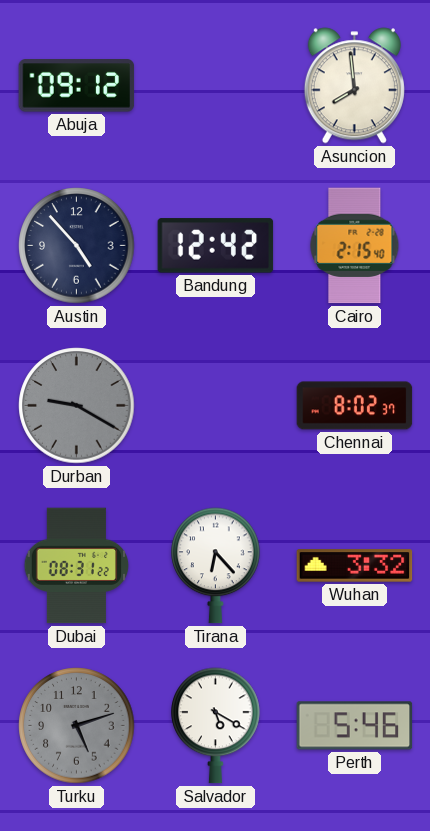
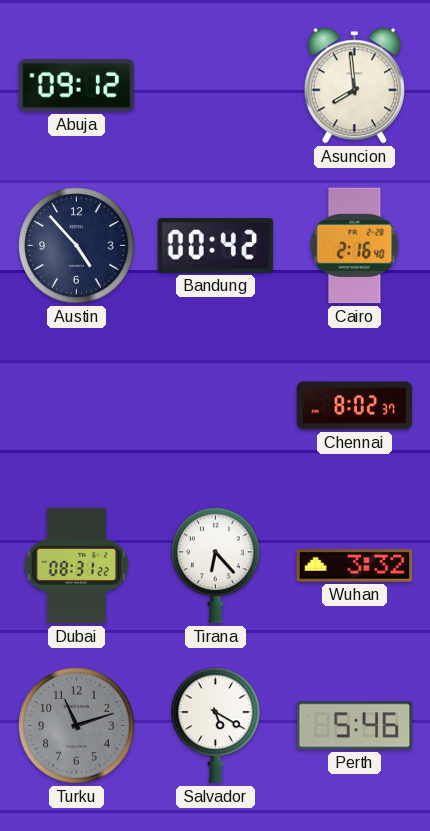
Bandung: 12:42 -> 00:42 (216, 246)
Cairo: 2:15 -> 2:16 (355, 246)
Durban: 9:20 -> none (77, 406)
Turku: 5:12 -> 11:12 (77, 726)
